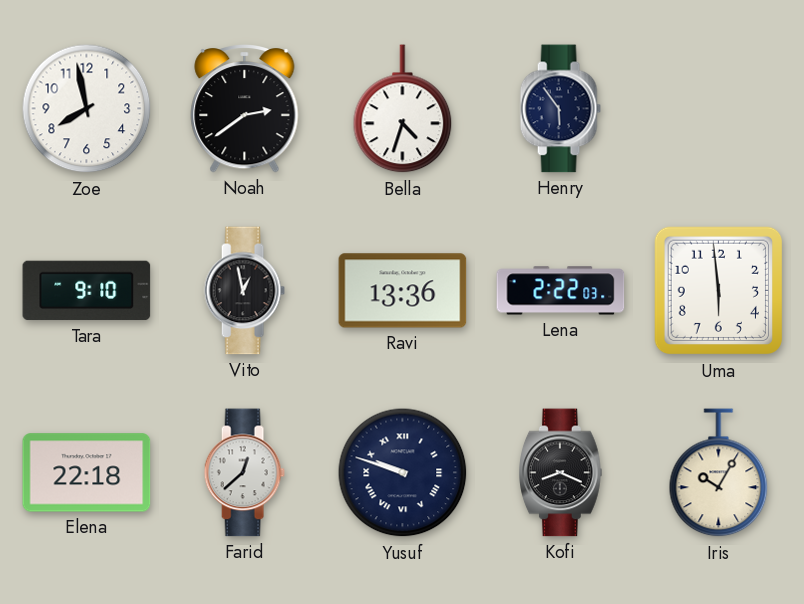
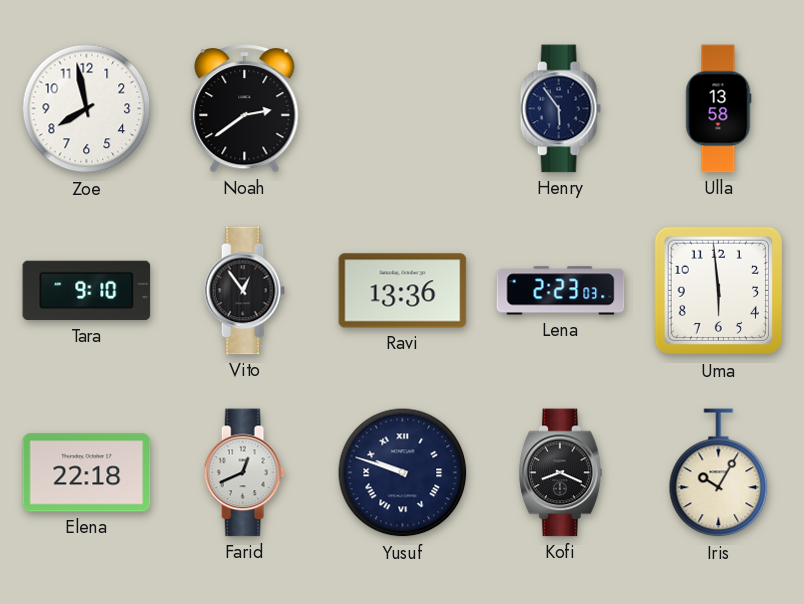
Bella: 4:33 -> none (403, 109)
Ulla: none -> 13:58 (718, 109)
Vito: 12:58 -> 12:54 (244, 291)
Lena: 2:22 -> 2:23 (561, 291)
Farid: 12:38 -> 12:41 (244, 473)
